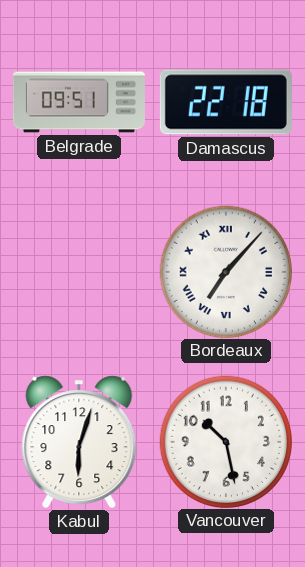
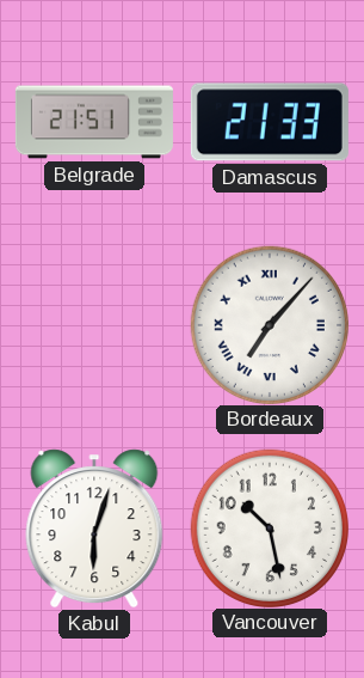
Belgrade: 09:51 -> 21:51 (94, 122)
Damascus: 22:18 -> 21:33 (270, 122)
